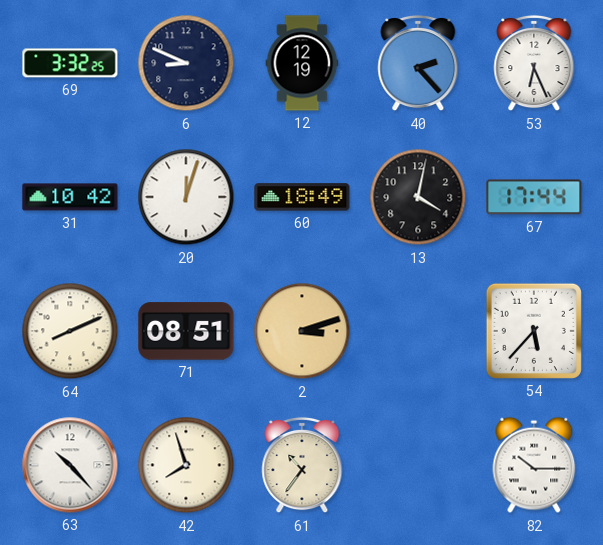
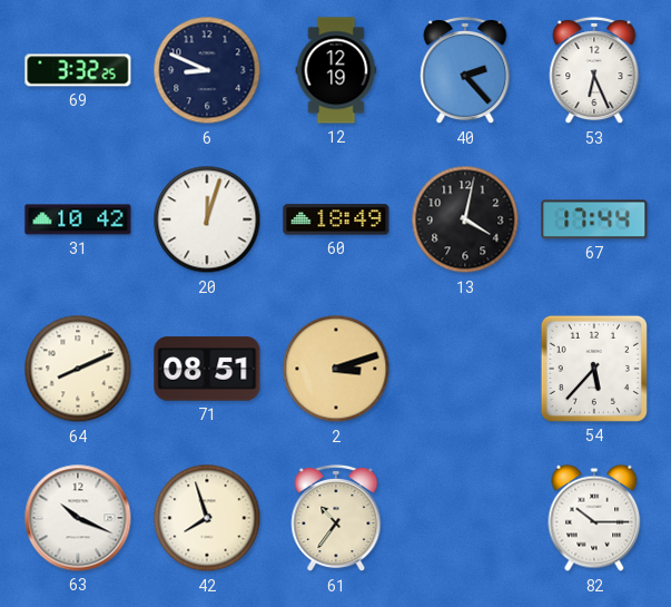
63: 10:23 -> 10:19 (78, 518)
